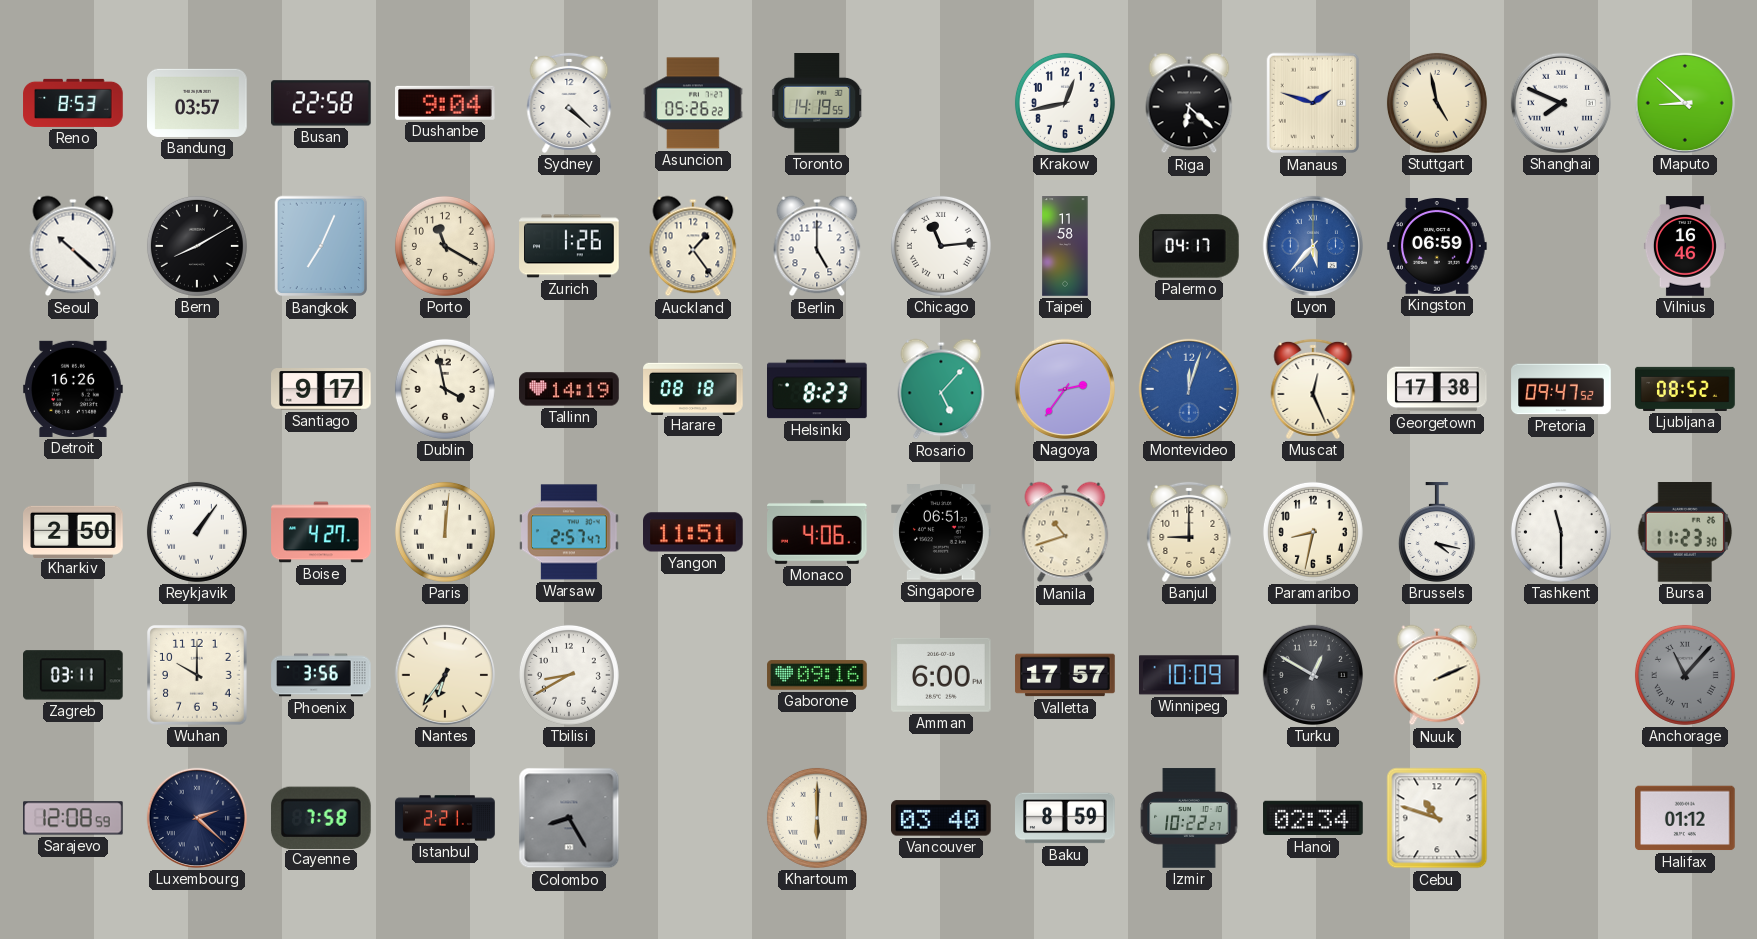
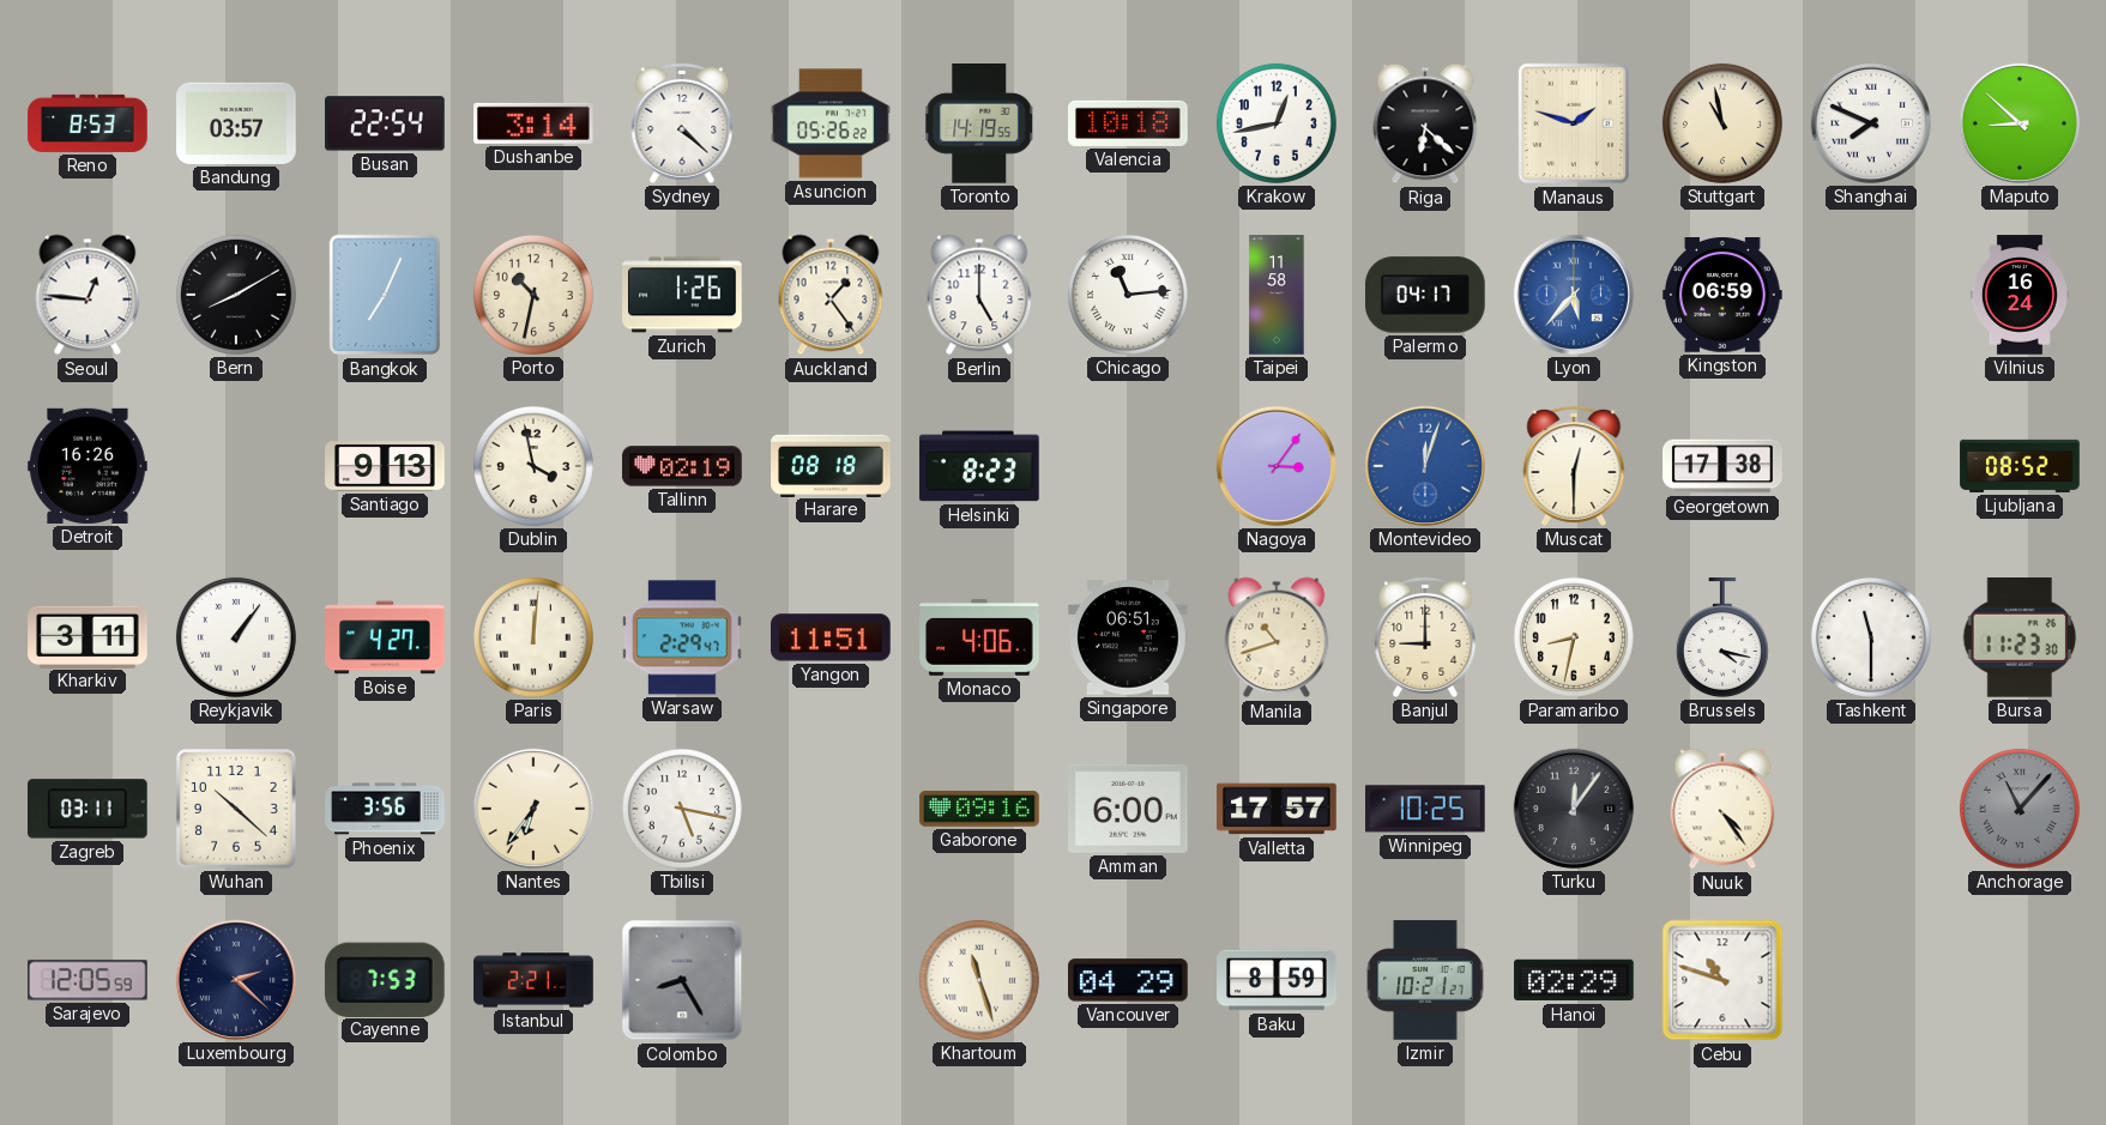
Busan: 22:58 -> 22:54 (385, 123)
Dushanbe: 9:04 -> 3:14 (535, 123)
Valencia: none -> 10:18 (1128, 123)
Stuttgart: 4:58 -> 10:58 (1722, 123)
Seoul: 10:22 -> 12:46 (88, 295)
Porto: 11:20 -> 10:32 (533, 295)
Vilnius: 16:46 -> 16:24 (2020, 295)
Santiago: 9:17 -> 9:13 (385, 466)
Tallinn: 14:19 -> 02:19 (682, 466)
Rosario: 5:07 -> none (941, 389)
Nagoya: 2:36 -> 3:06 (1277, 466)
Muscat: 12:26 -> 12:30 (1574, 466)
Pretoria: 09:47 -> none (1561, 389)
Kharkiv: 2:50 -> 3:11 (88, 636)
Warsaw: 2:57 -> 2:29 (682, 637)
Wuhan: 10:00 -> 10:22 (237, 810)
Tbilisi: 8:40 -> 5:17 (682, 809)
Winnipeg: 10:09 -> 10:25 (1426, 809)
Turku: 12:50 -> 12:06 (1574, 809)
Nuuk: 2:11 -> 4:24 (1722, 809)
Sarajevo: 12:08 -> 12:05 (88, 980)
Cayenne: 7:58 -> 7:53 (385, 979)
Khartoum: 6:00 -> 11:27 (979, 980)
Vancouver: 03:40 -> 04:29 (1129, 980)
Izmir: 10:22 -> 10:21 (1425, 980)
Hanoi: 02:34 -> 02:29 (1574, 980)
Halifax: 01:12 -> none (1685, 818)
